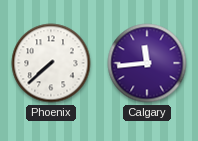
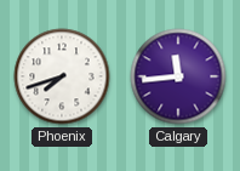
Phoenix: 7:38 -> 7:42 (62, 76)
